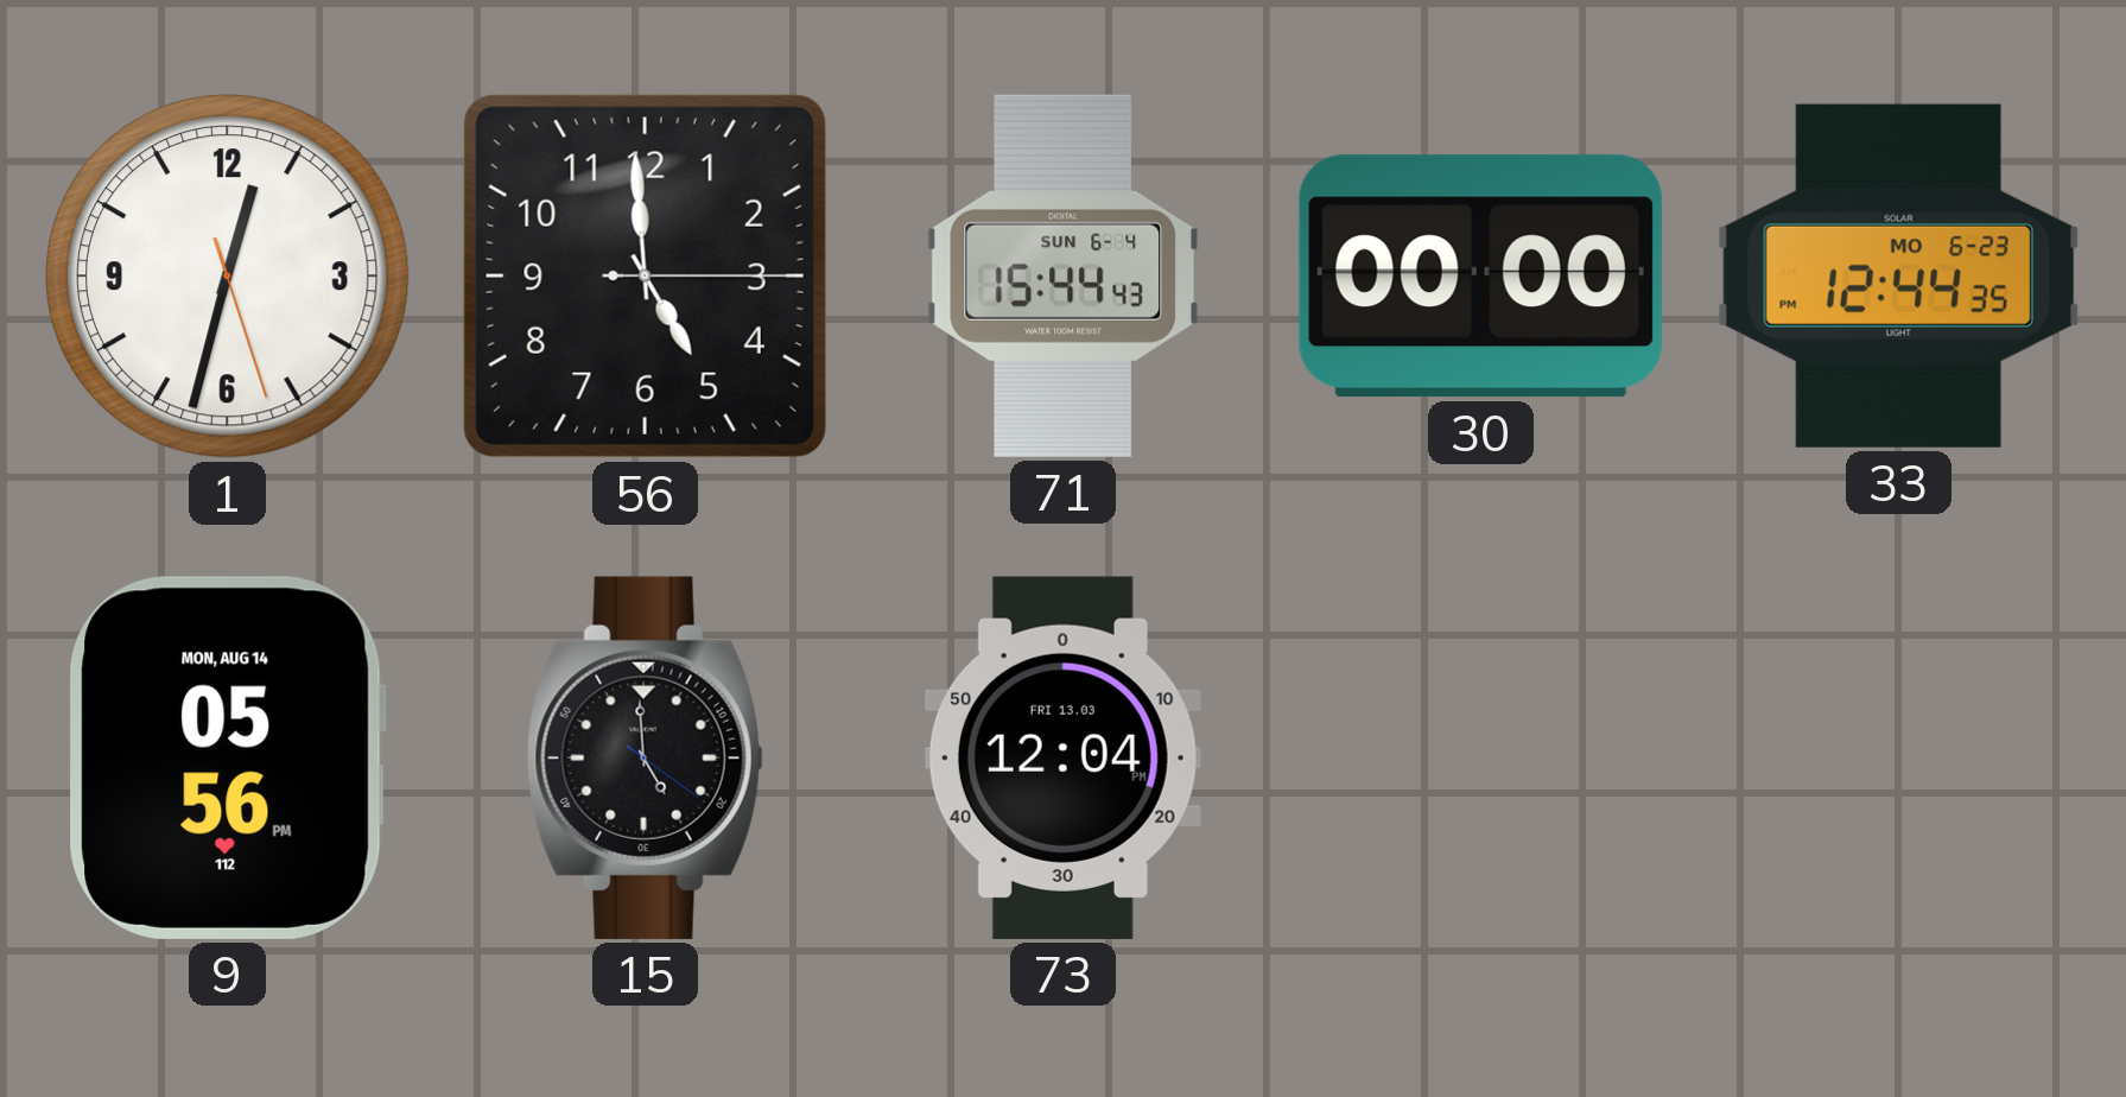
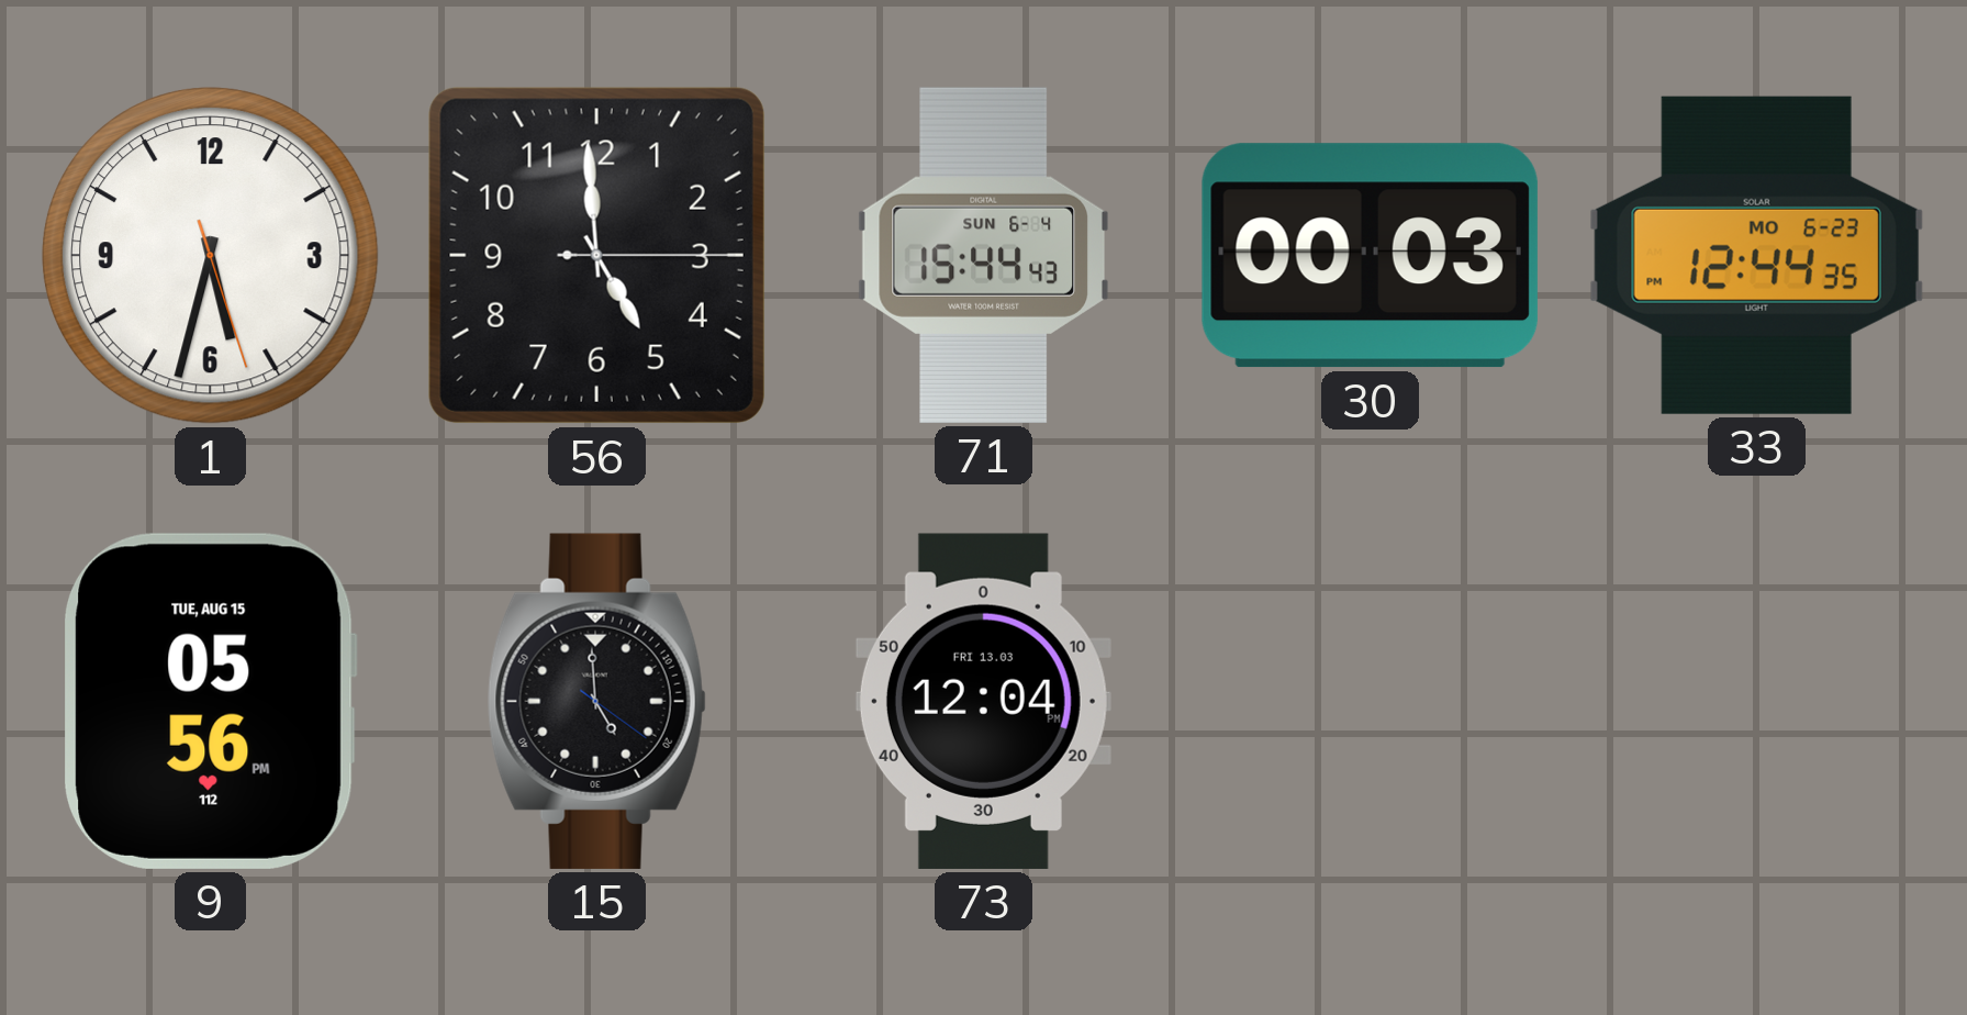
1: 12:32 -> 5:32 (210, 255)
30: 00:00 -> 00:03 (1370, 256)
9 date: MON, AUG 14 -> TUE, AUG 15 (210, 701)
